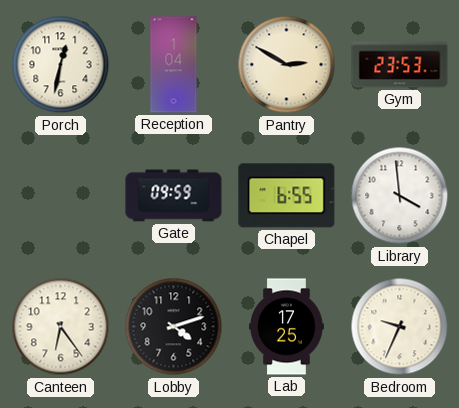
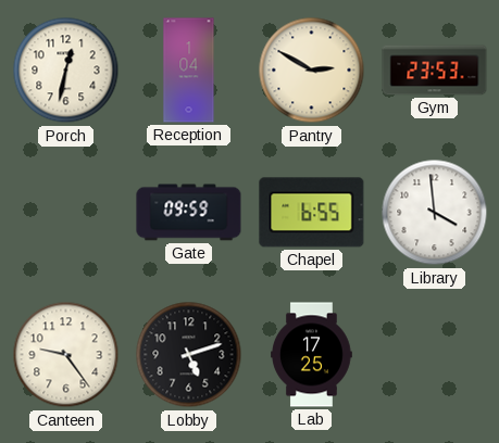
Canteen: 6:24 -> 9:24 (66, 355)
Lobby: 4:12 -> 5:12 (189, 355)
Bedroom: 9:34 -> none (400, 327)
